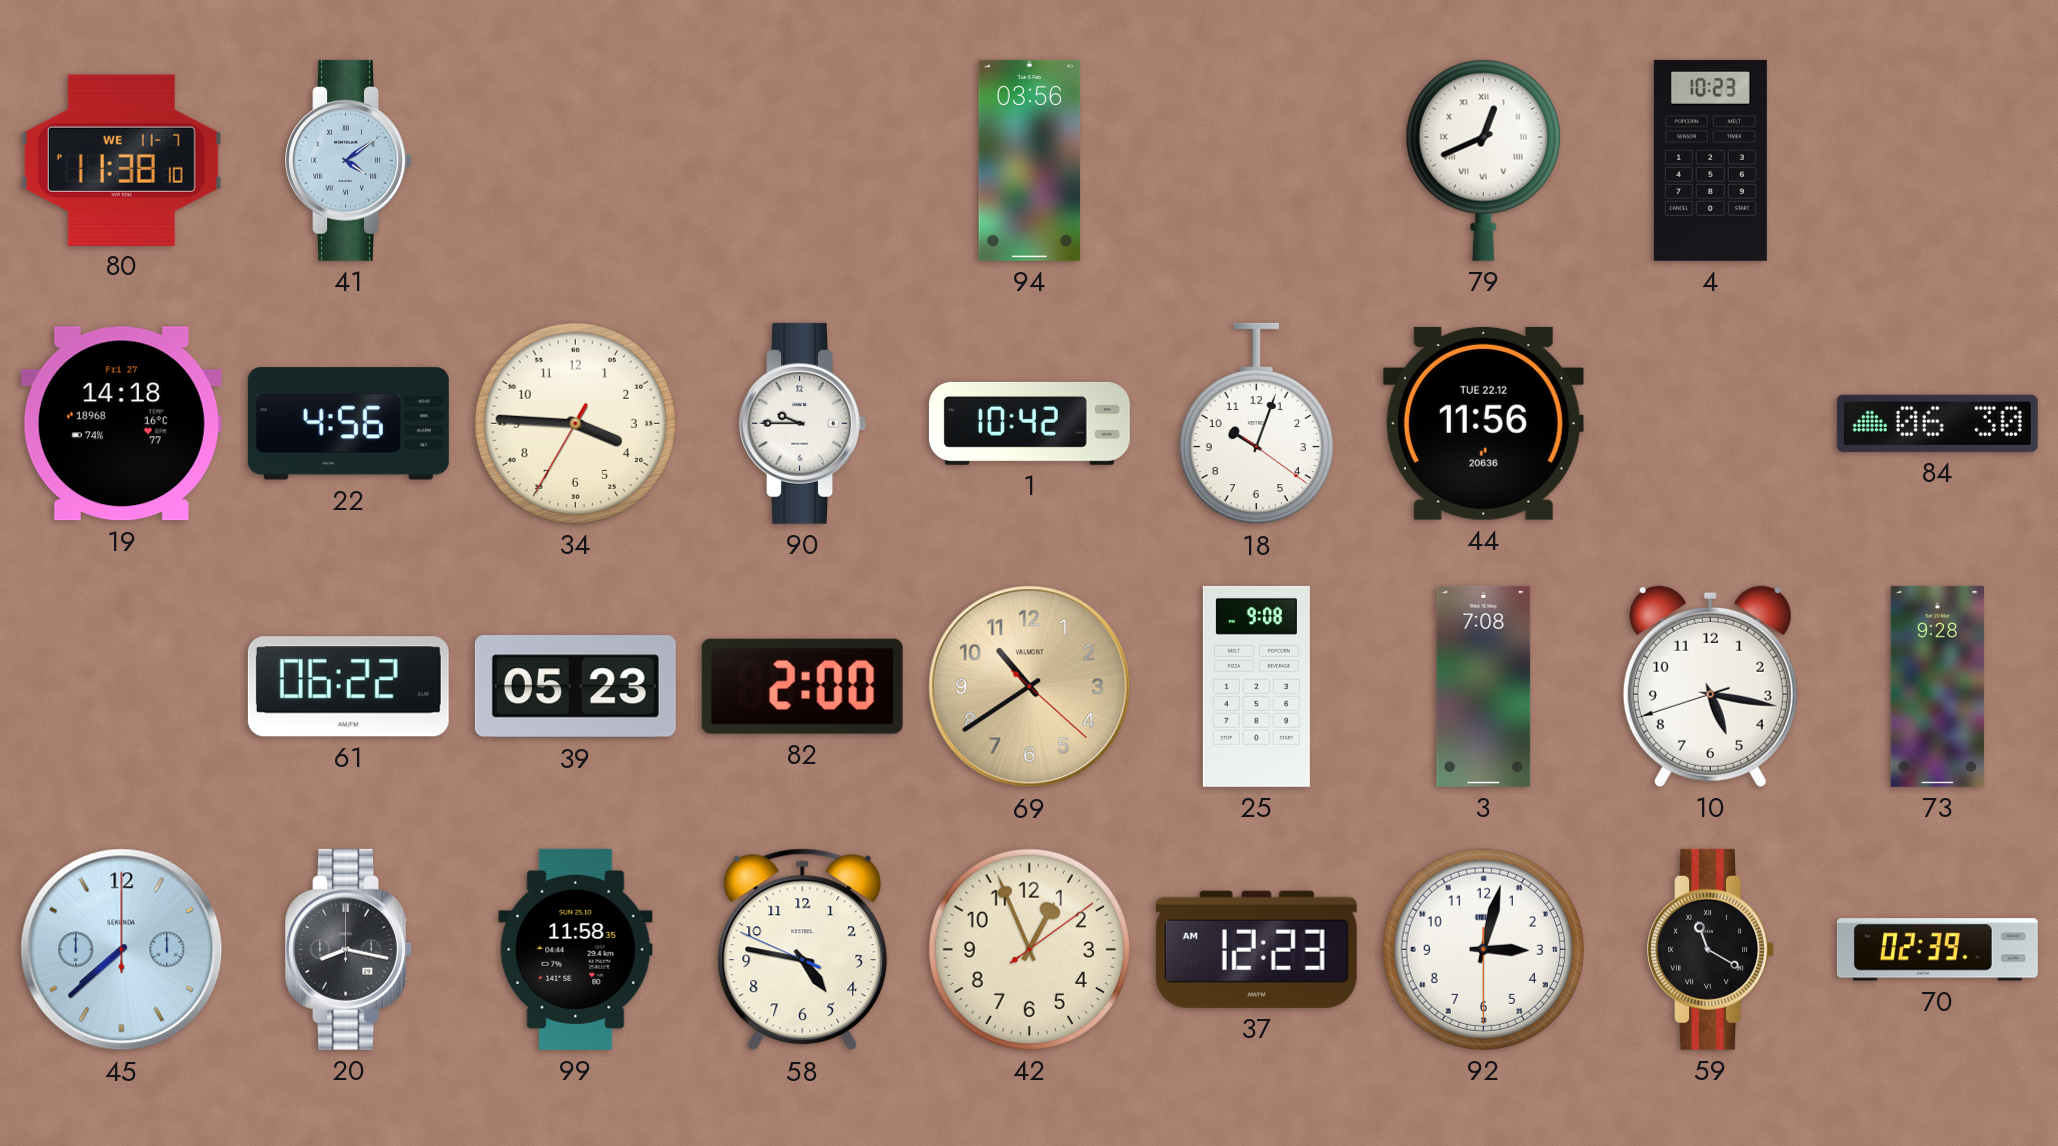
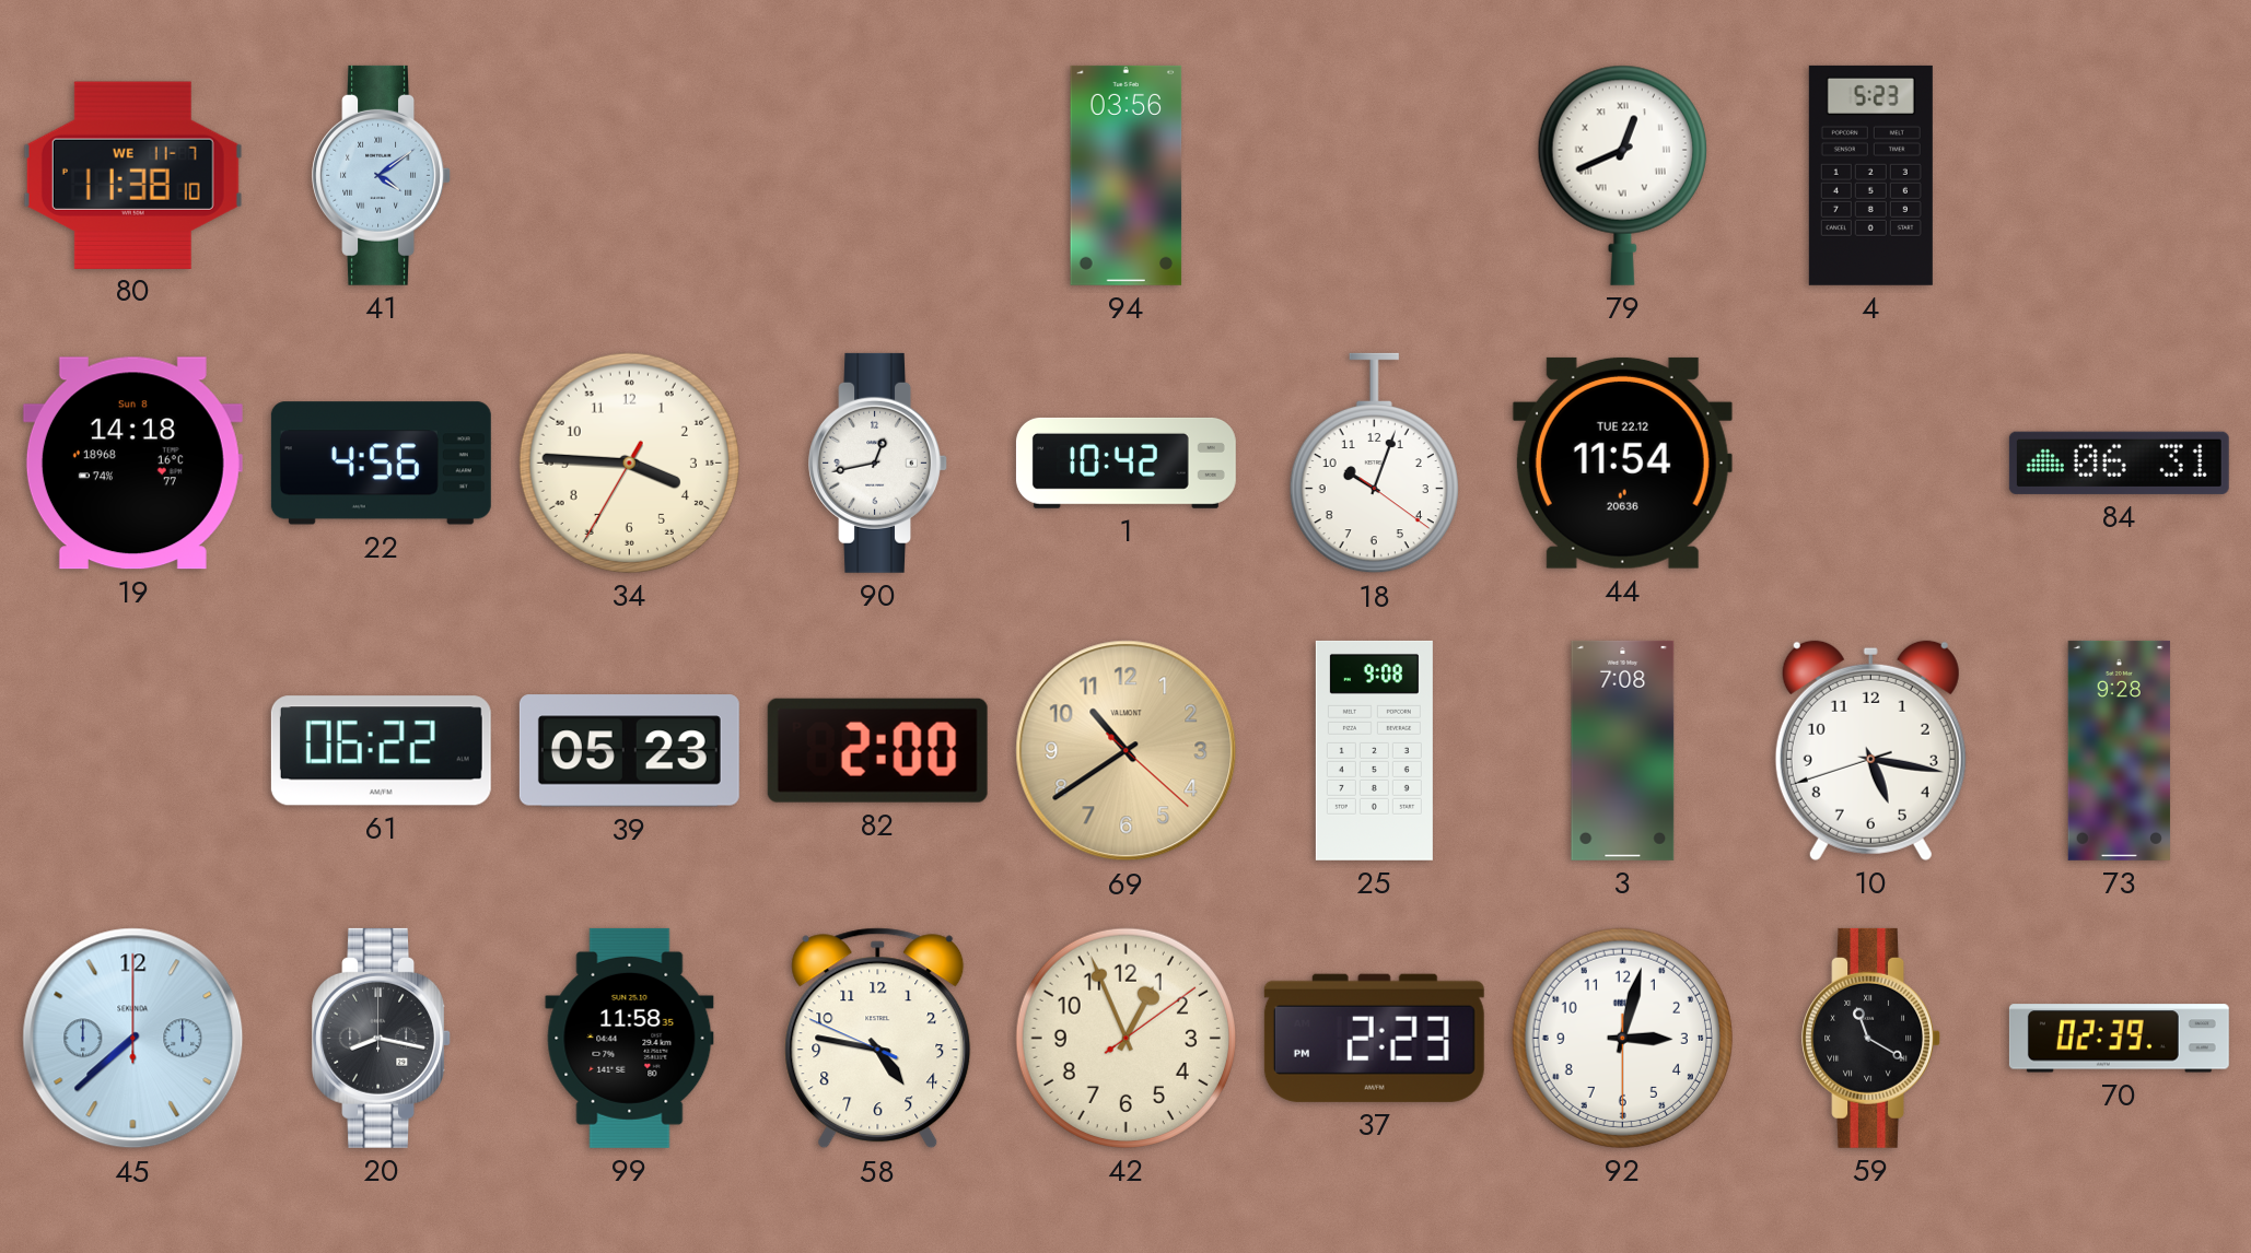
4: 10:23 -> 5:23 (1870, 175)
19 date: Fri 27 -> Sun 8 (132, 464)
90: 9:45 -> 12:43 (877, 462)
44: 11:56 -> 11:54 (1622, 462)
84: 06:30 -> 06:31 (2119, 462)
37: 12:23 -> 2:23 (1374, 1038)
